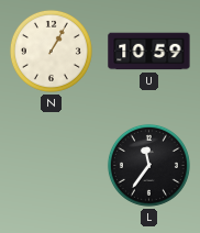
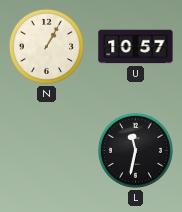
U: 10:59 -> 10:57 (136, 47)
L: 11:36 -> 11:32 (135, 150)
